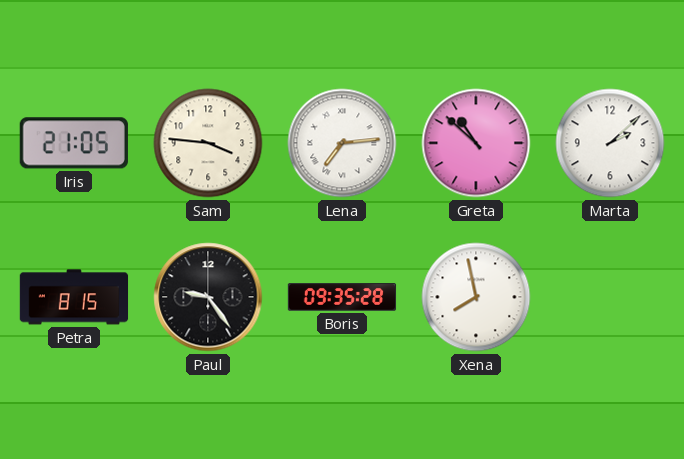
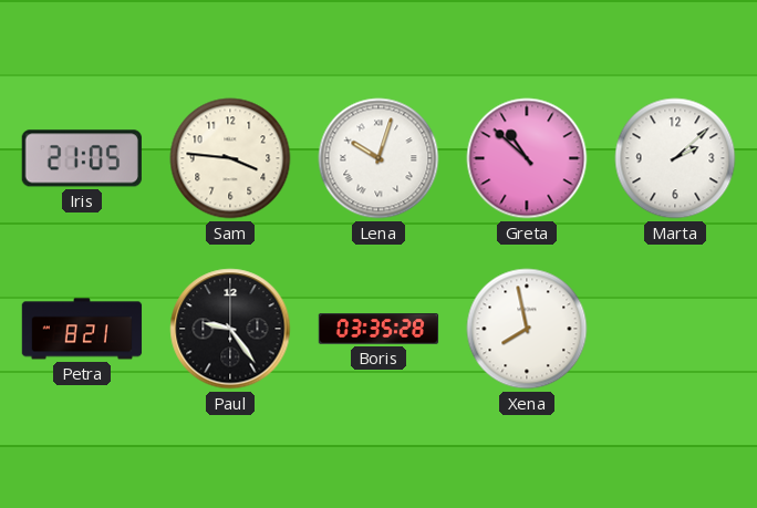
Lena: 7:14 -> 10:03 (378, 158)
Petra: 8:15 -> 8:21 (82, 329)
Boris: 09:35 -> 03:35 (378, 329)
